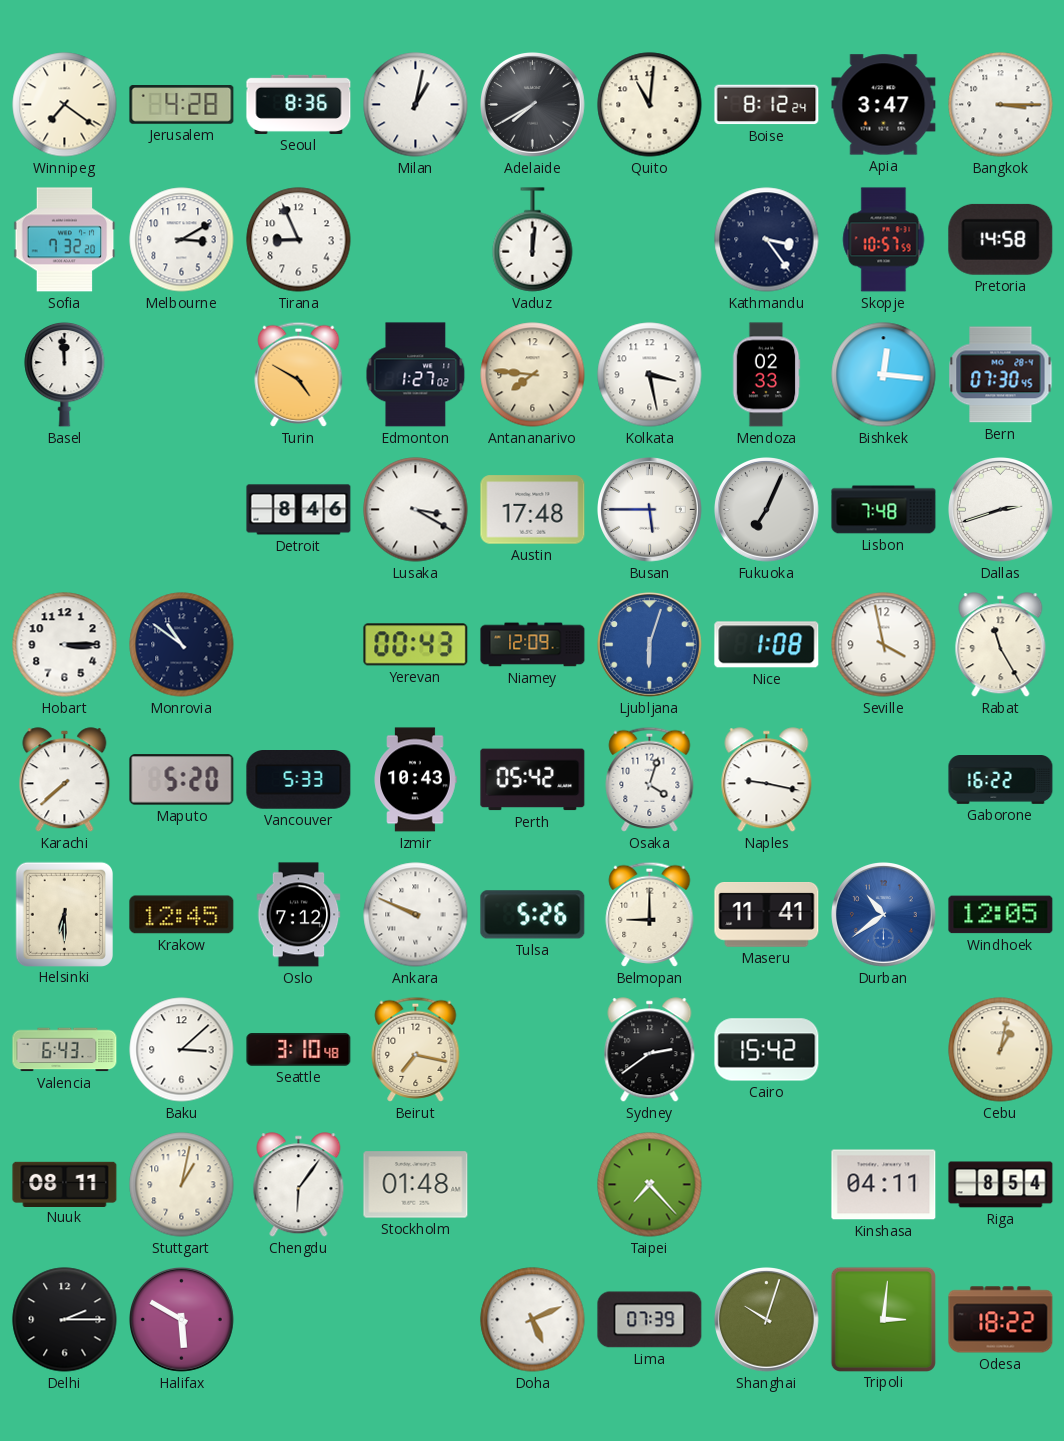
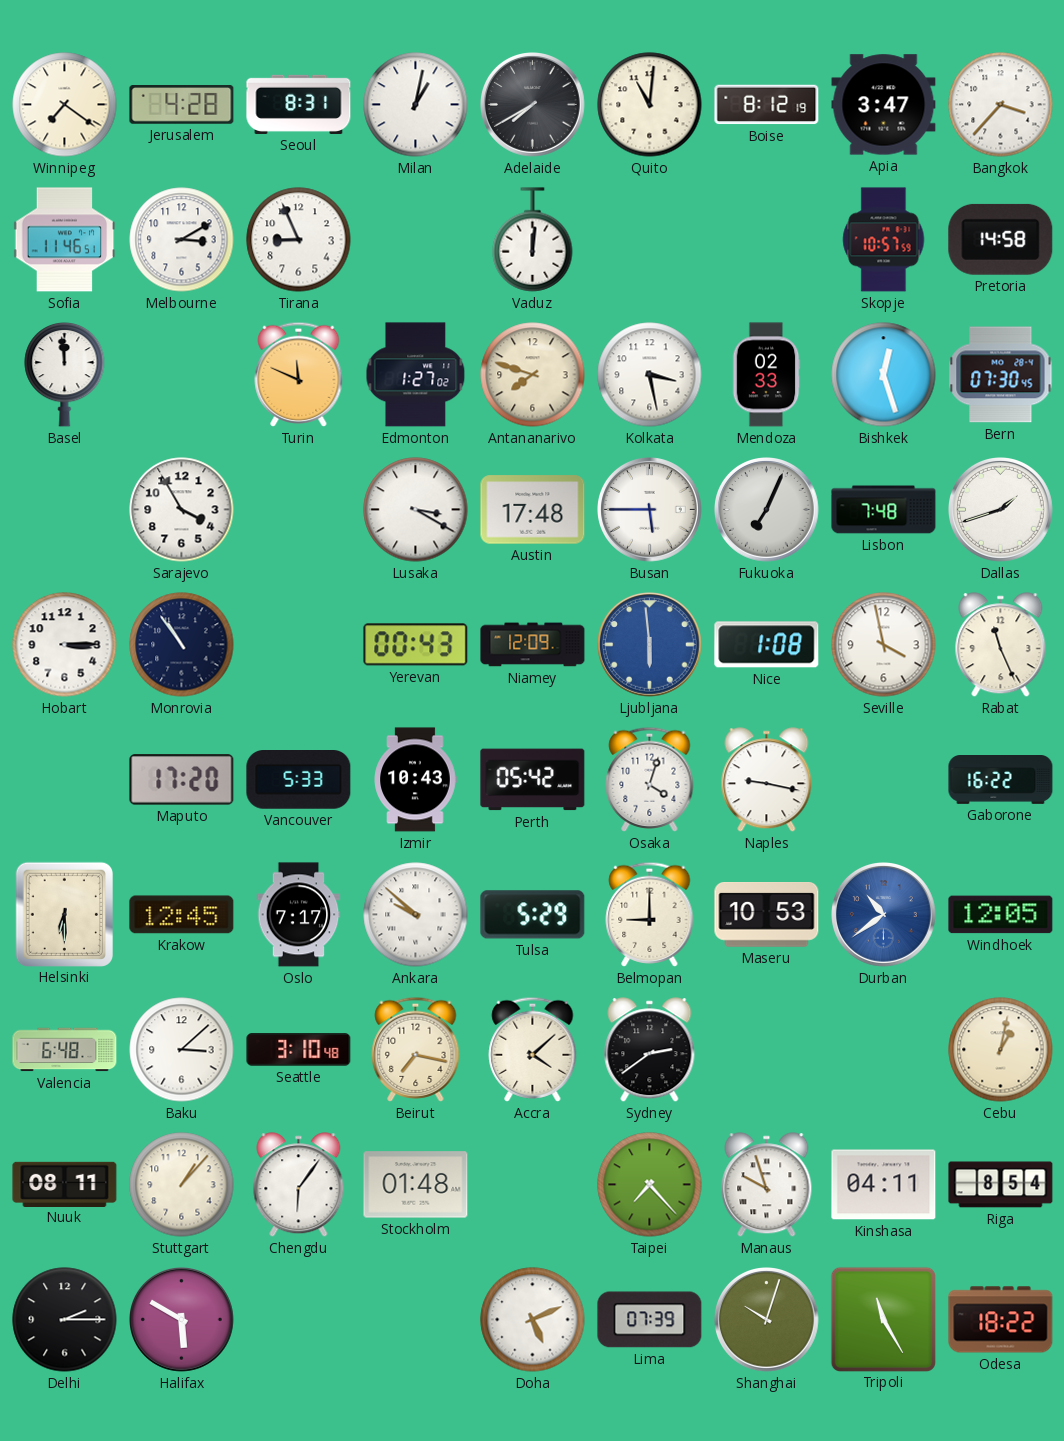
Seoul: 8:36 -> 8:31 (299, 104)
Boise: 8:12:24 -> 8:12:19 (767, 105)
Bangkok: 3:15 -> 3:37 (1001, 105)
Sofia: 7:32 -> 11:46 (65, 240)
Kathmandu: 3:24 -> none (767, 240)
Turin: 4:50 -> 11:49 (299, 374)
Antananarivo: 7:46 -> 7:48 (533, 375)
Bishkek: 12:16 -> 12:27 (884, 375)
Sarajevo: none -> 3:55 (182, 510)
Detroit: 8:46 -> none (299, 510)
Dallas: 2:42 -> 1:42 (1001, 510)
Monrovia: 10:51 -> 10:54 (182, 645)
Ljubljana: 6:03 -> 5:59 (650, 645)
Rabat: 11:25 -> 11:26 (1001, 645)
Karachi: 7:38 -> none (65, 780)
Maputo: 5:20 -> 17:20 (182, 780)
Oslo: 7:12 -> 7:17 (299, 915)
Ankara: 9:49 -> 9:52 (416, 915)
Tulsa: 5:26 -> 5:29 (533, 915)
Maseru: 11:41 -> 10:53 (767, 915)
Valencia: 6:43 -> 6:48 (65, 1050)
Accra: none -> 4:08 (533, 1049)
Cairo: 15:42 -> none (767, 1050)
Stuttgart: 1:02 -> 1:07 (182, 1185)
Manaus: none -> 9:57 (767, 1185)
Tripoli: 3:01 -> 11:25 (883, 1319)
